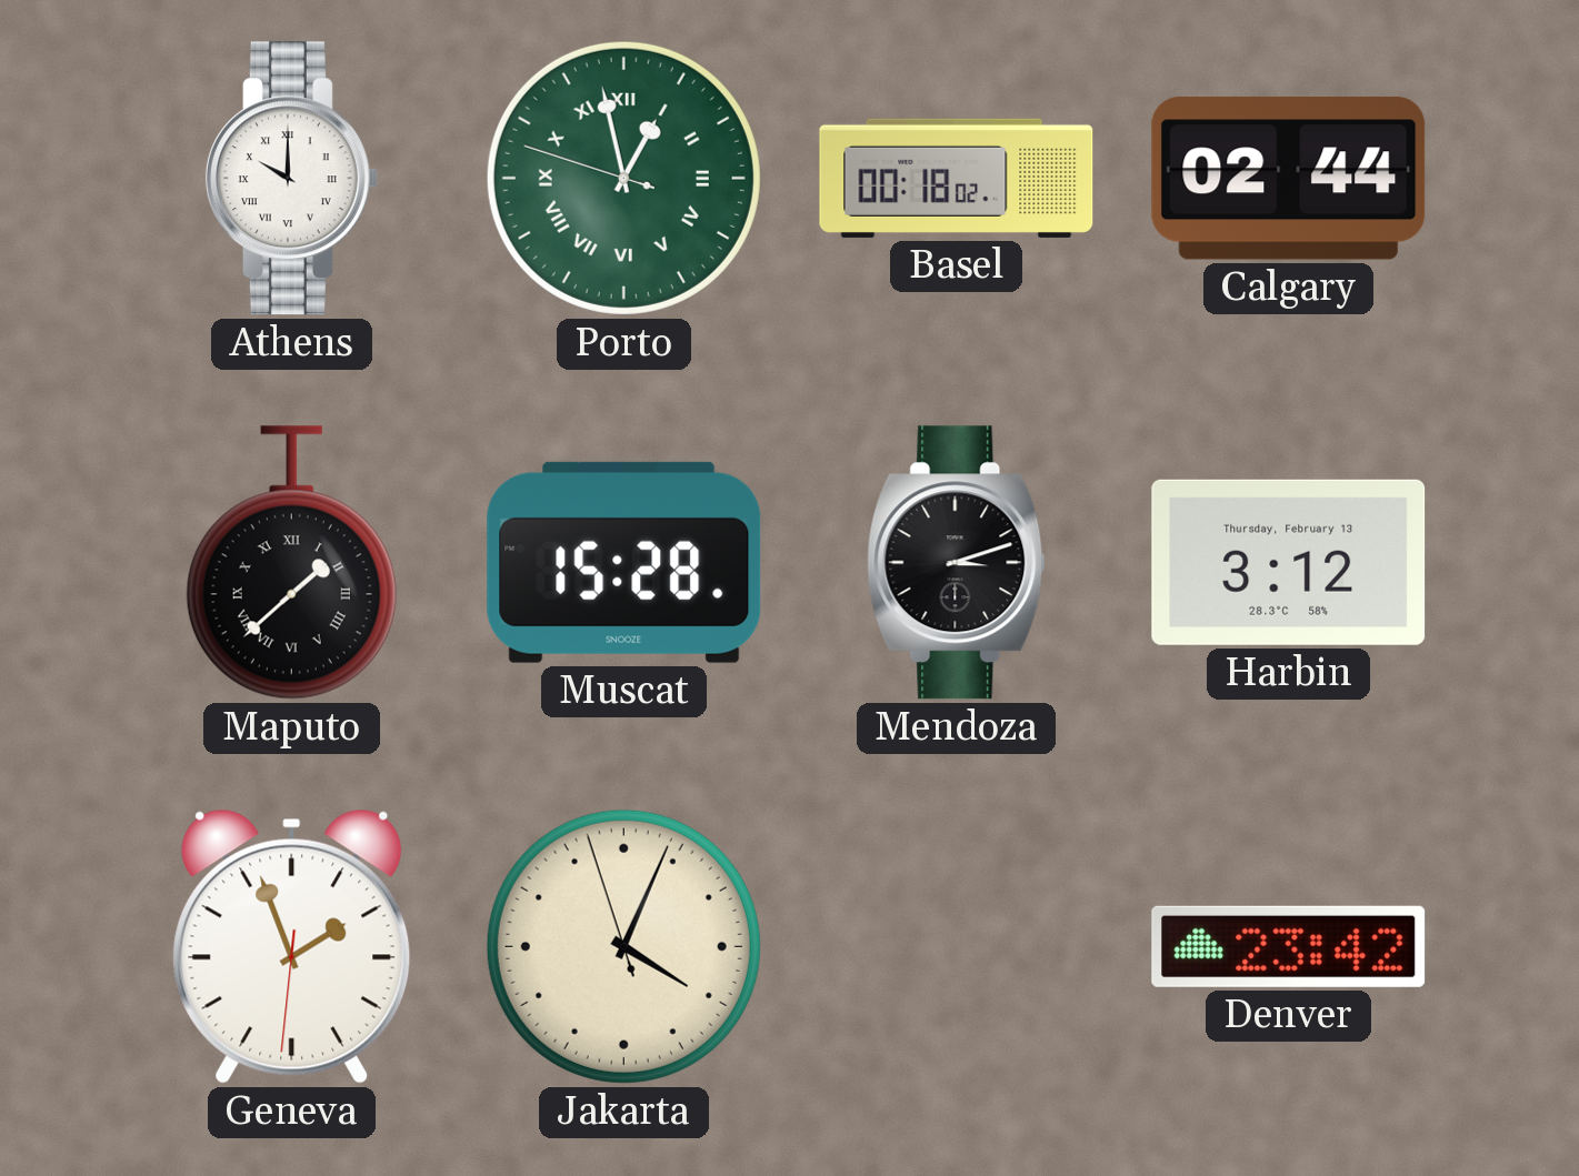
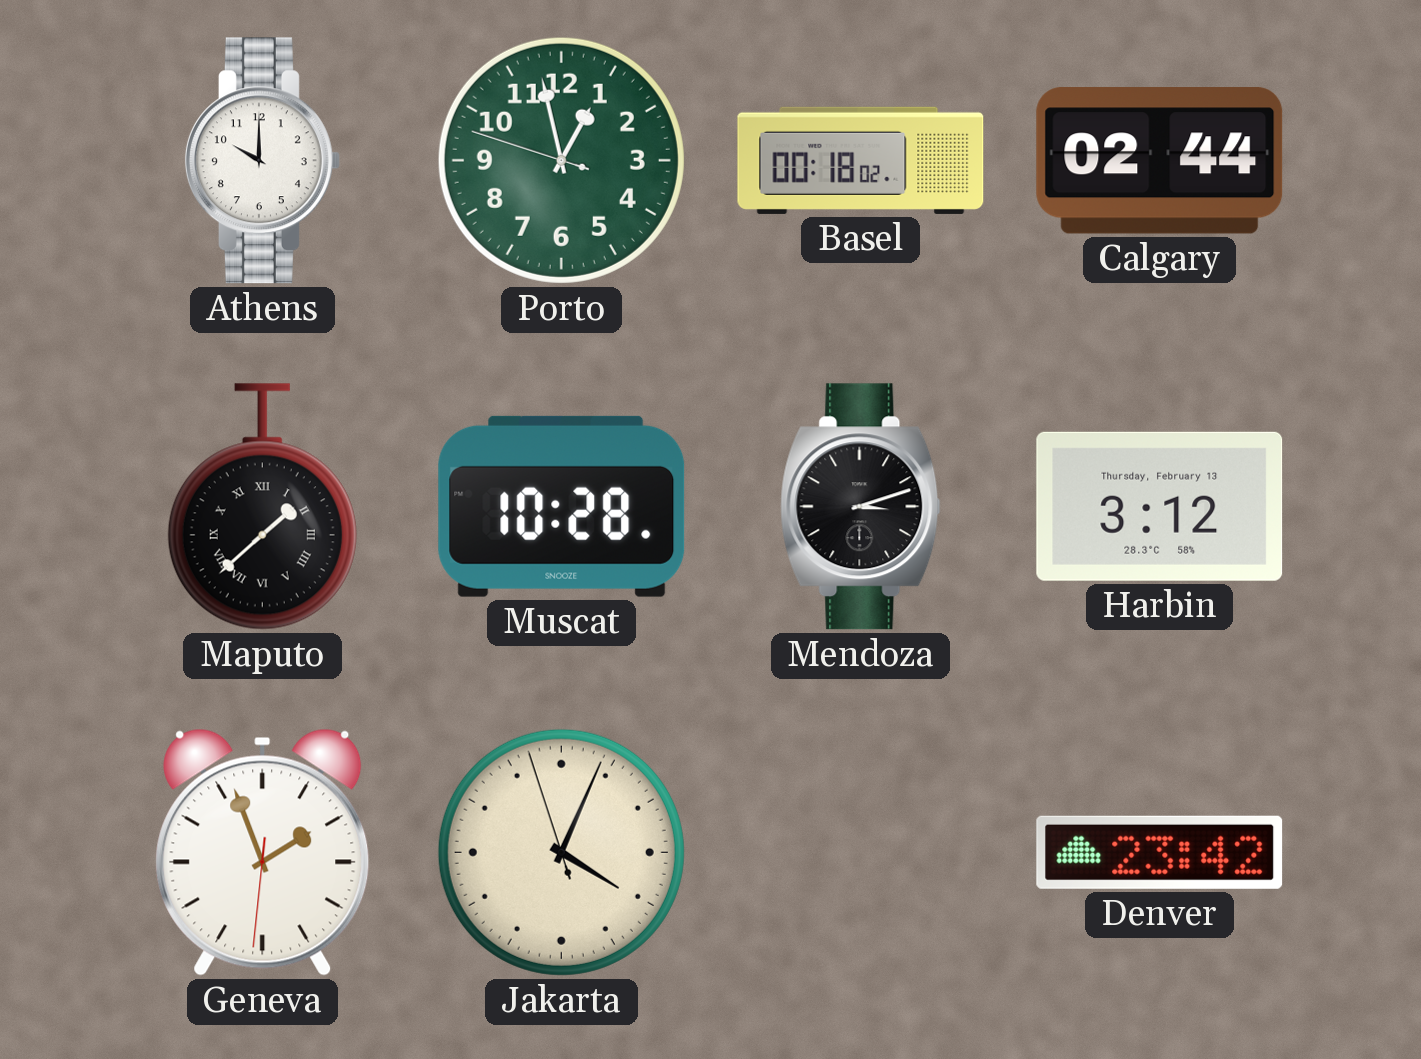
Athens numerals: Roman -> Arabic (262, 161)
Porto numerals: Roman -> Arabic (561, 160)
Muscat: 15:28 -> 10:28 (562, 506)
